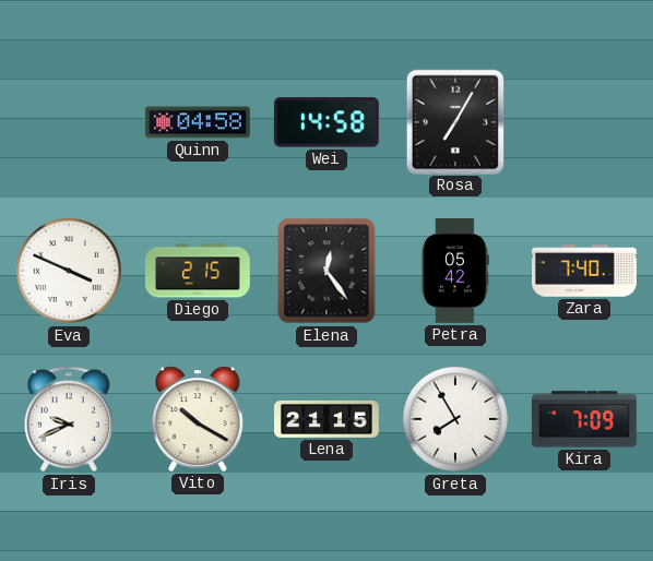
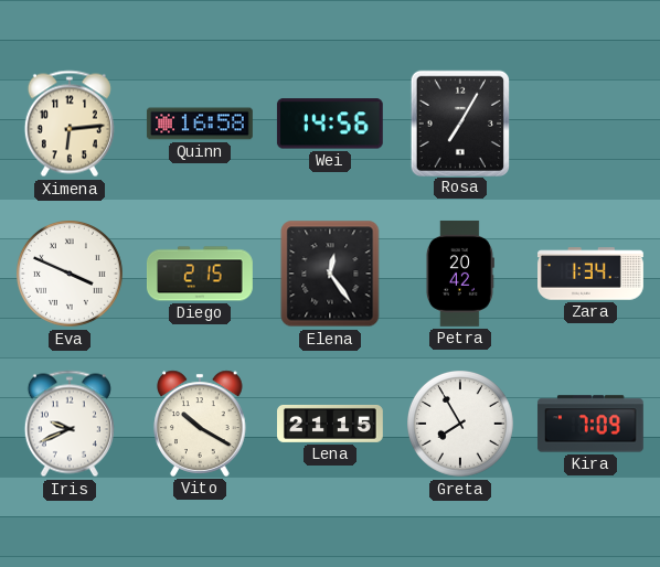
Ximena: none -> 6:14 (70, 124)
Quinn: 04:58 -> 16:58 (200, 124)
Wei: 14:58 -> 14:56 (330, 124)
Petra: 05:42 -> 20:42 (459, 274)
Zara: 7:40 -> 1:34 (592, 274)
